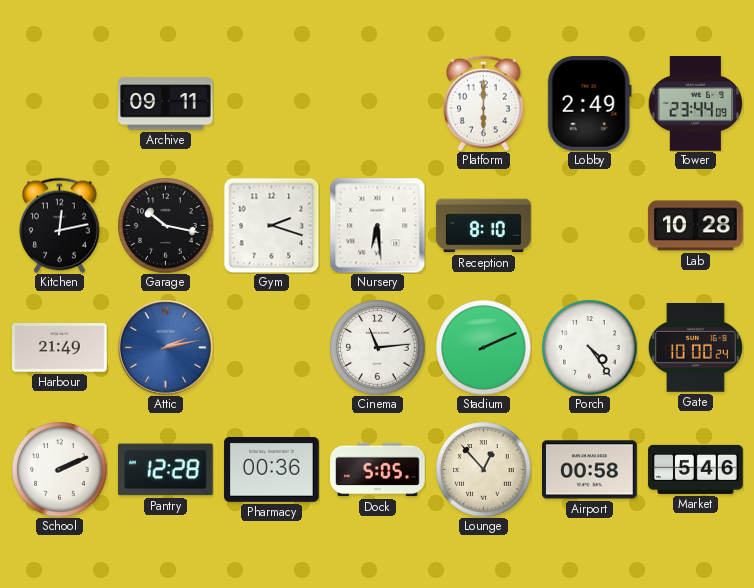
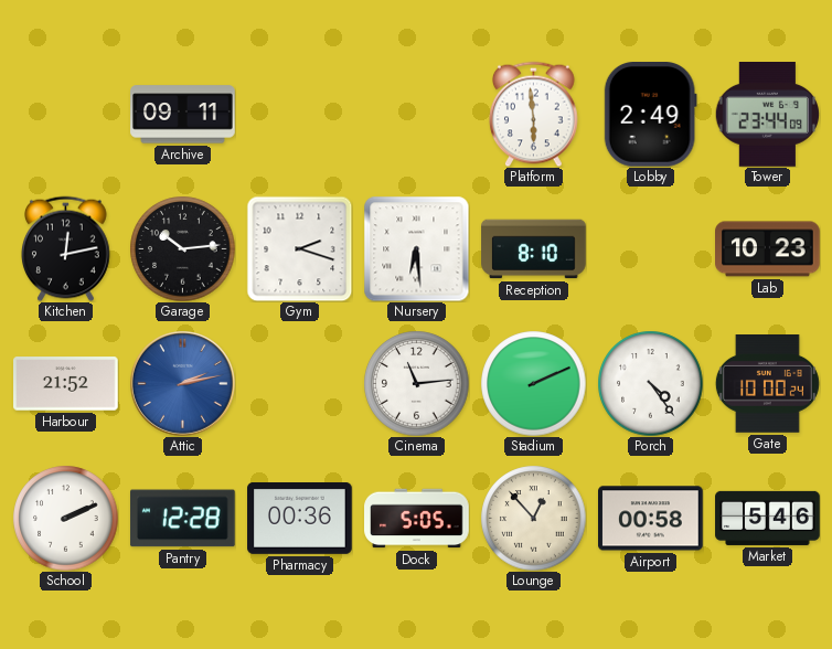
Platform: 6:00 -> 5:59 (534, 114)
Garage: 10:17 -> 10:14 (182, 248)
Lab: 10:28 -> 10:23 (768, 249)
Harbour: 21:49 -> 21:52 (66, 384)
